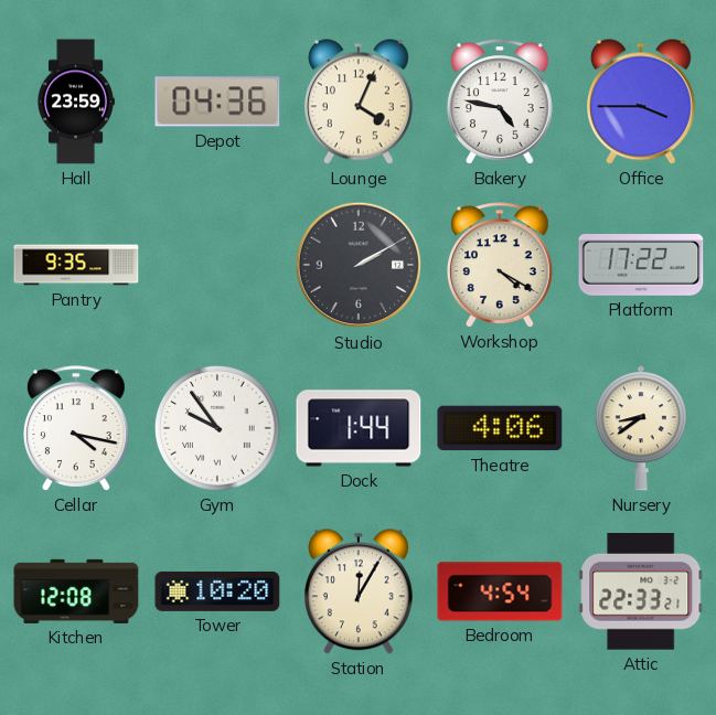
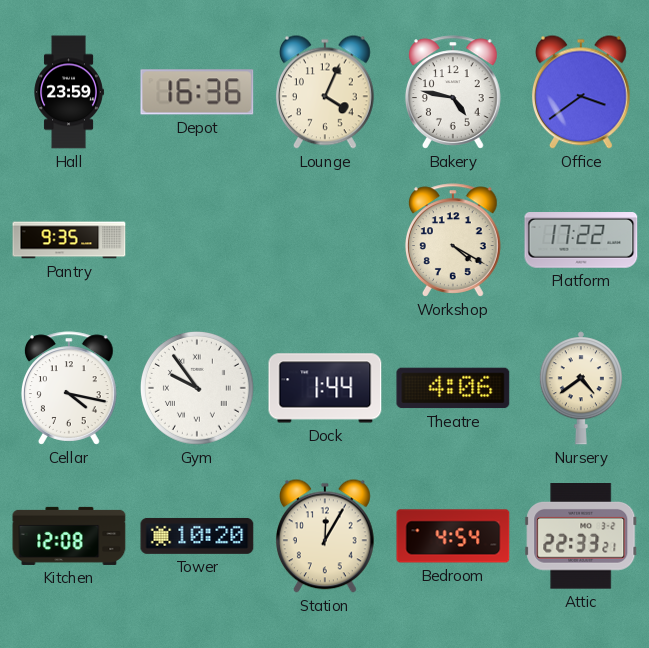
Depot: 04:36 -> 16:36 (197, 92)
Office: 3:45 -> 3:39 (581, 92)
Studio: 2:10 -> none (359, 265)
Nursery: 8:39 -> 4:39 (581, 388)
